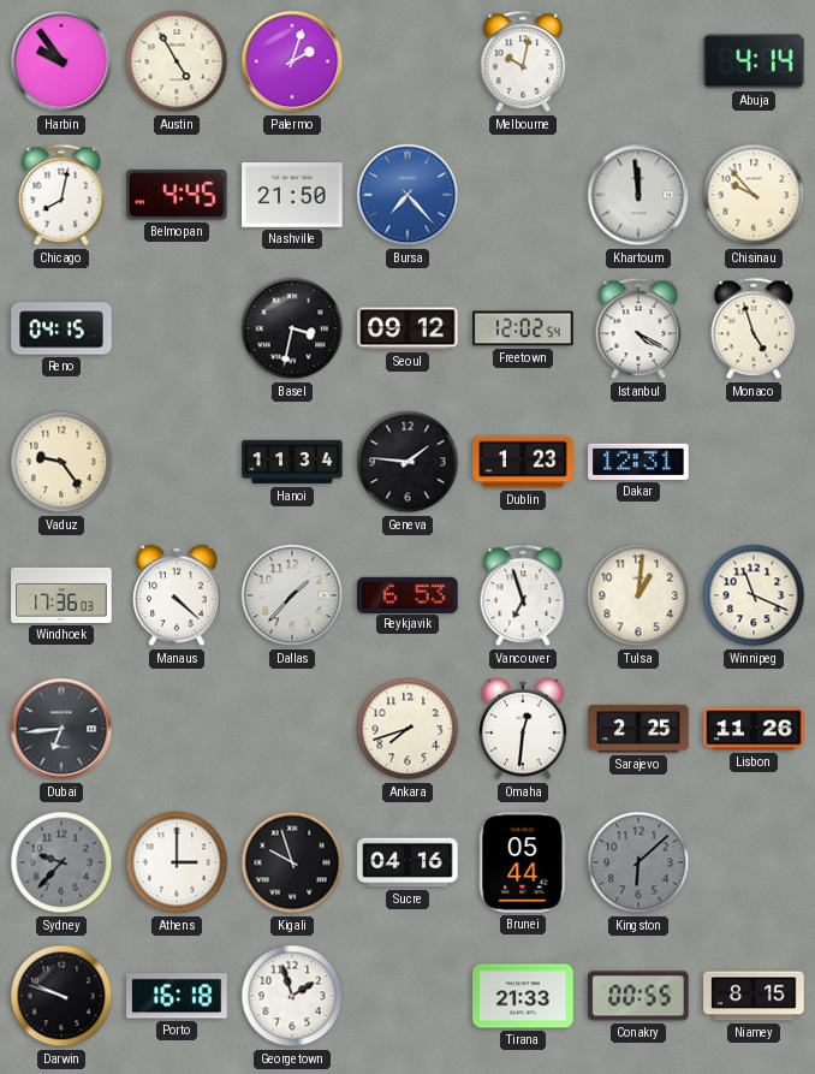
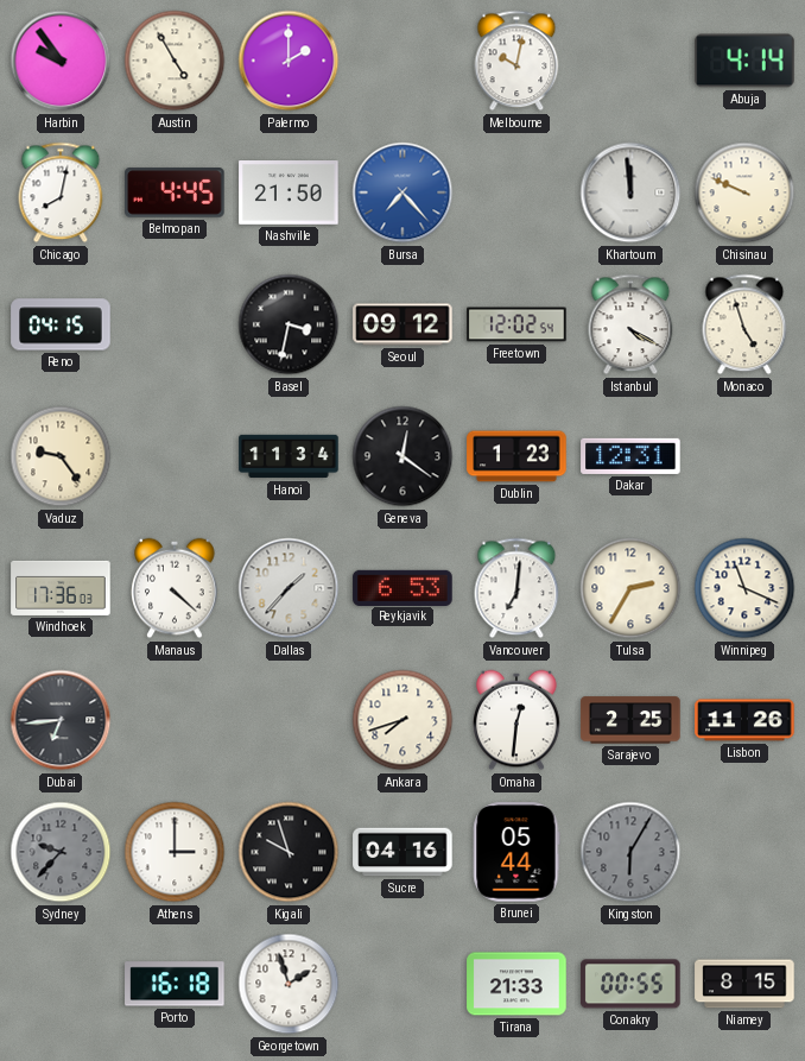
Palermo: 2:03 -> 2:00 (289, 61)
Chisinau: 9:53 -> 9:49 (744, 192)
Geneva: 1:46 -> 12:21 (402, 456)
Vancouver: 6:57 -> 7:01 (516, 588)
Tulsa: 1:01 -> 2:35 (630, 588)
Kingston: 6:08 -> 6:05 (630, 852)
Darwin: 9:48 -> none (61, 996)
